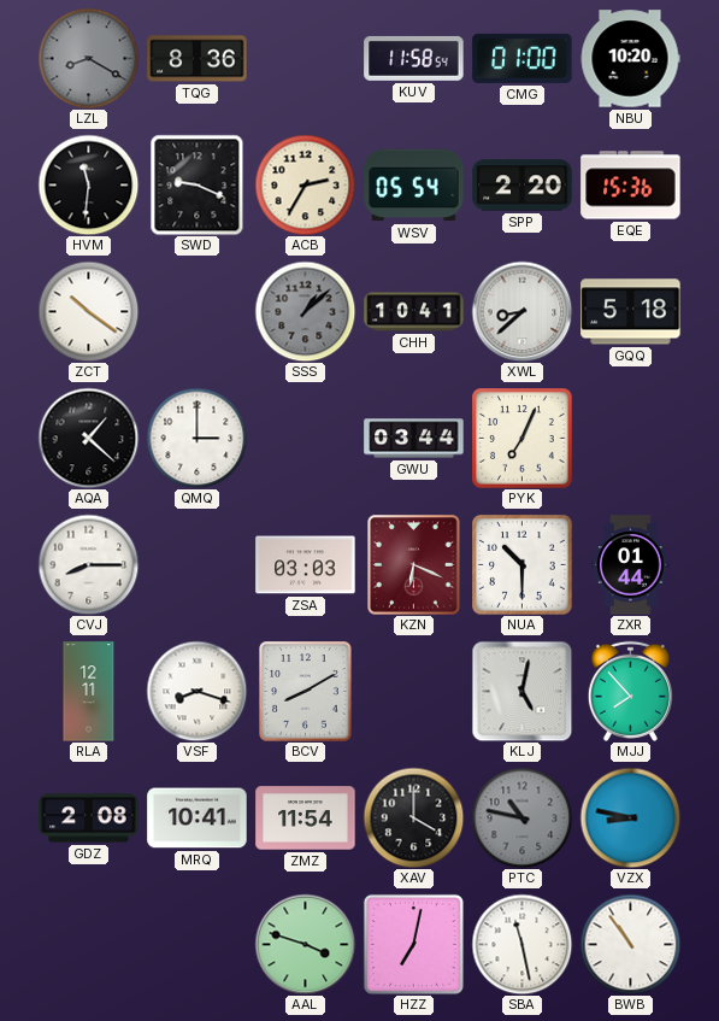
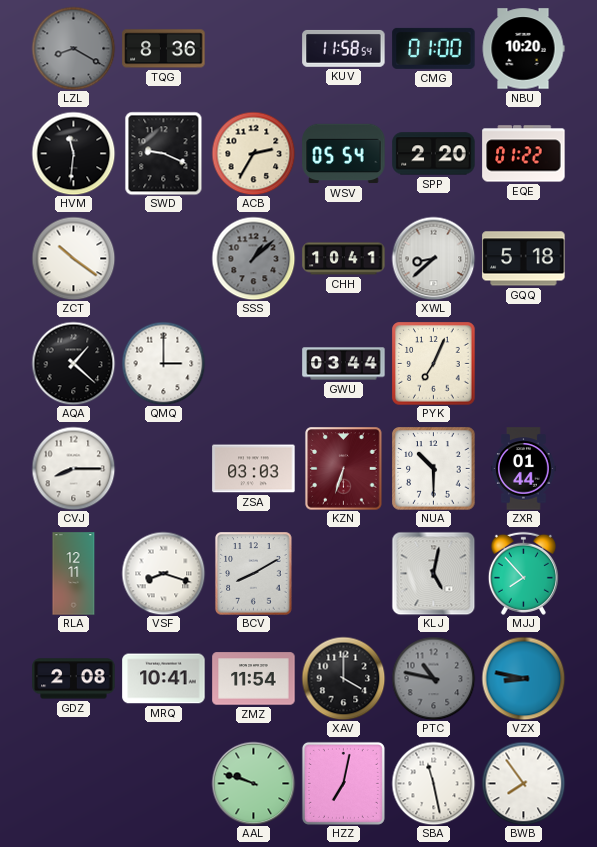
EQE: 15:36 -> 01:22 (524, 154)
KZN: 6:19 -> 6:33 (344, 469)
AAL: 3:48 -> 9:48 (253, 783)
BWB: 10:54 -> 7:54 (523, 783)
